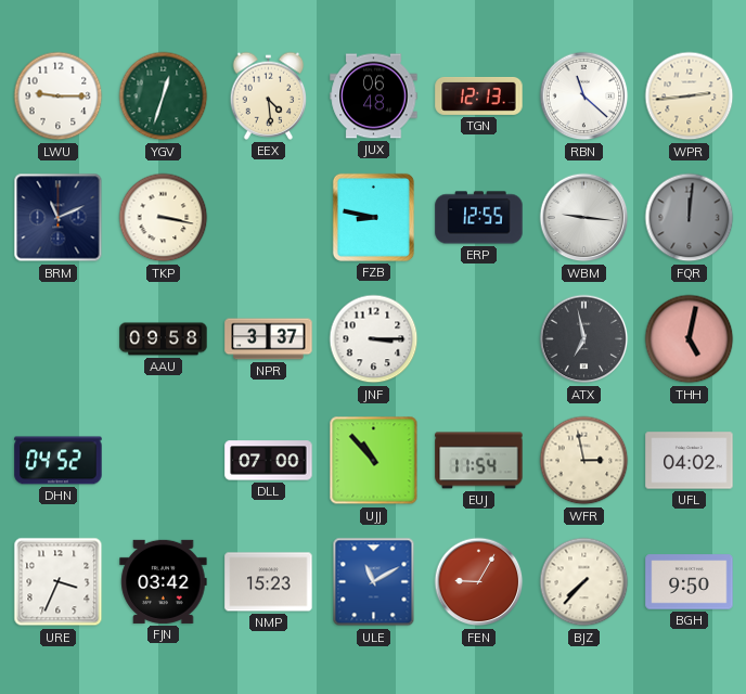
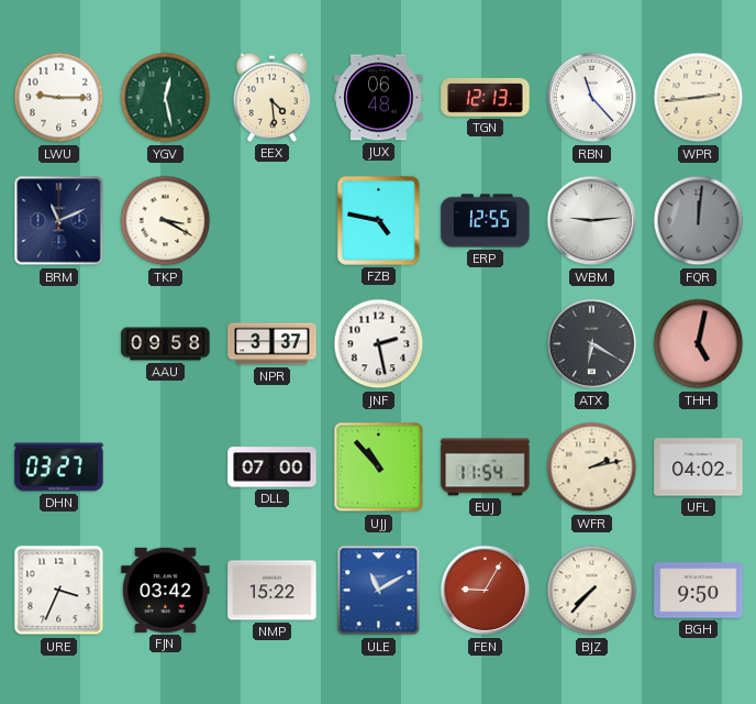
YGV: 12:33 -> 12:28 (166, 98)
RBN: 11:22 -> 11:23 (592, 98)
TKP: 3:17 -> 3:20 (166, 221)
FZB: 8:47 -> 4:47 (378, 220)
WBM: 9:16 -> 9:14 (592, 221)
JNF: 3:15 -> 2:28 (379, 344)
ATX: 6:58 -> 6:20 (592, 344)
DHN: 04:52 -> 03:27 (59, 468)
WFR: 2:58 -> 2:13 (592, 468)
NMP: 15:23 -> 15:22 (273, 591)
